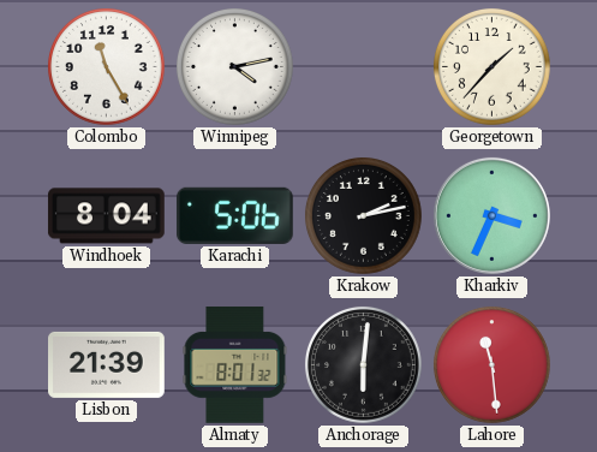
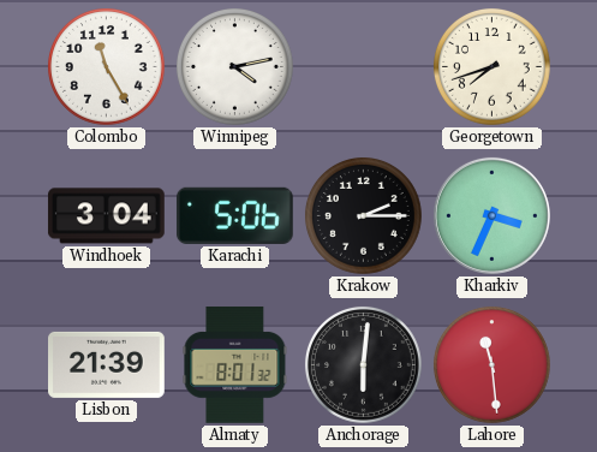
Georgetown: 1:37 -> 7:42 (492, 66)
Windhoek: 8:04 -> 3:04 (107, 216)
Krakow: 2:13 -> 2:15 (364, 215)
